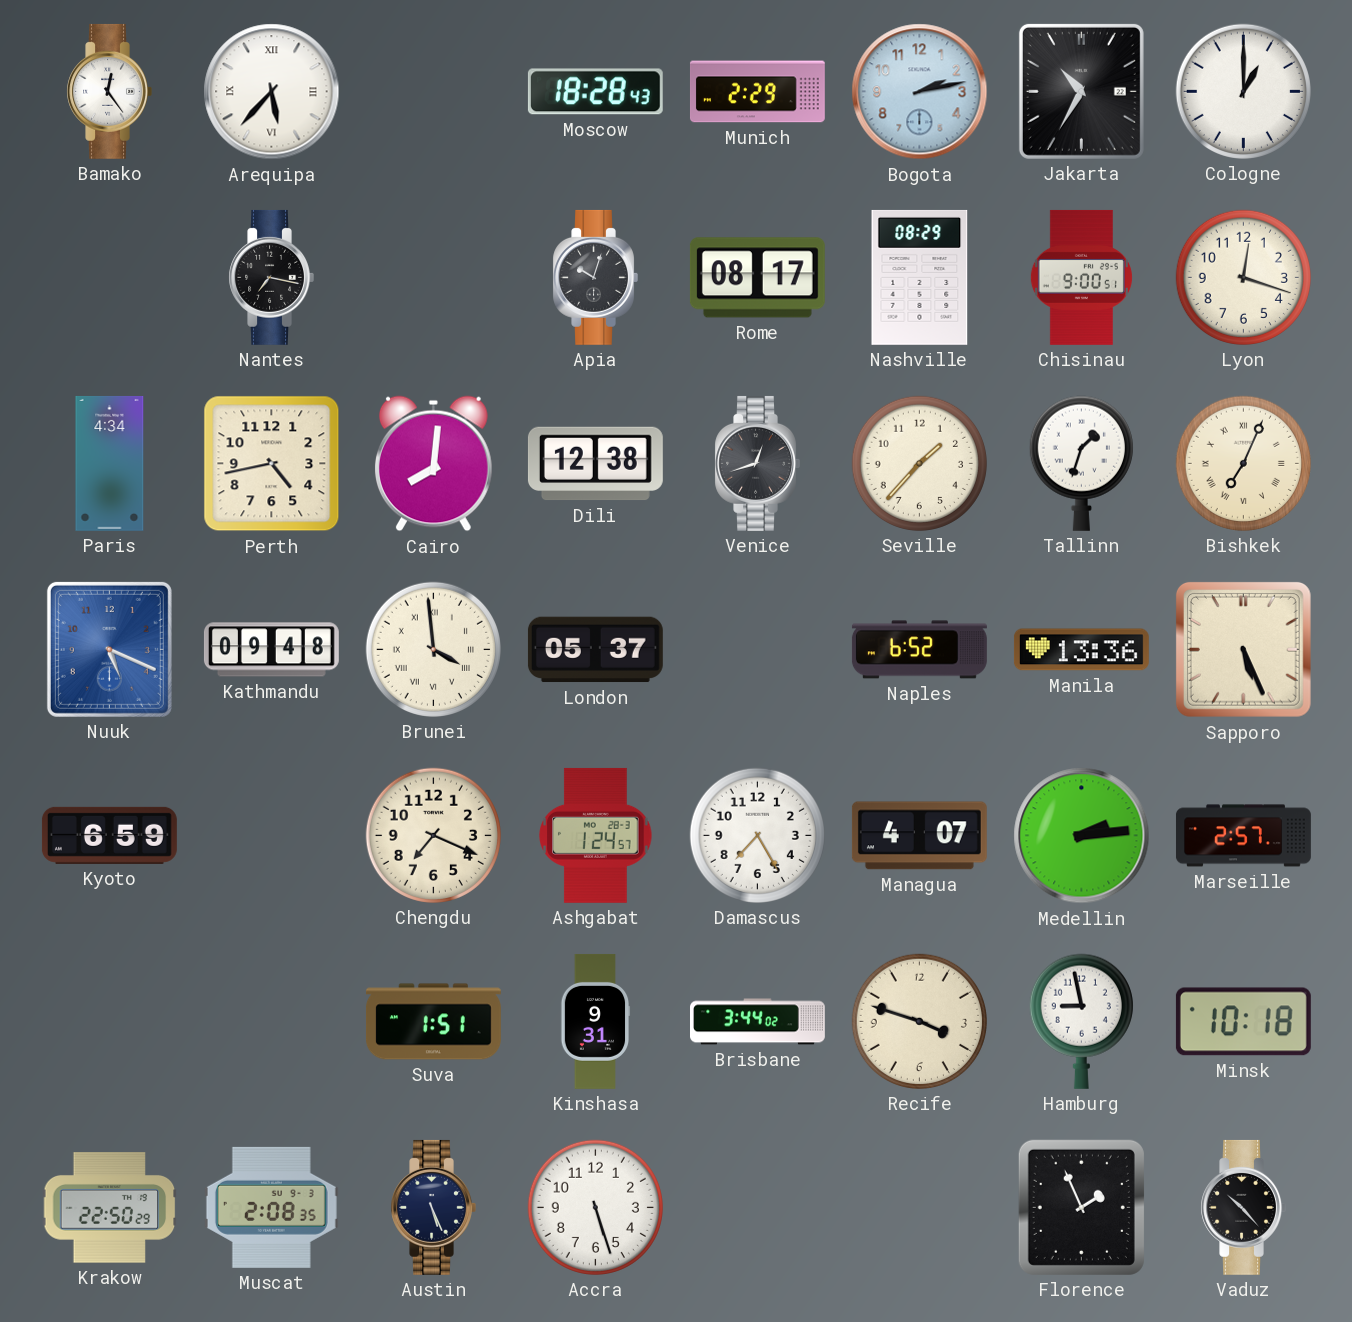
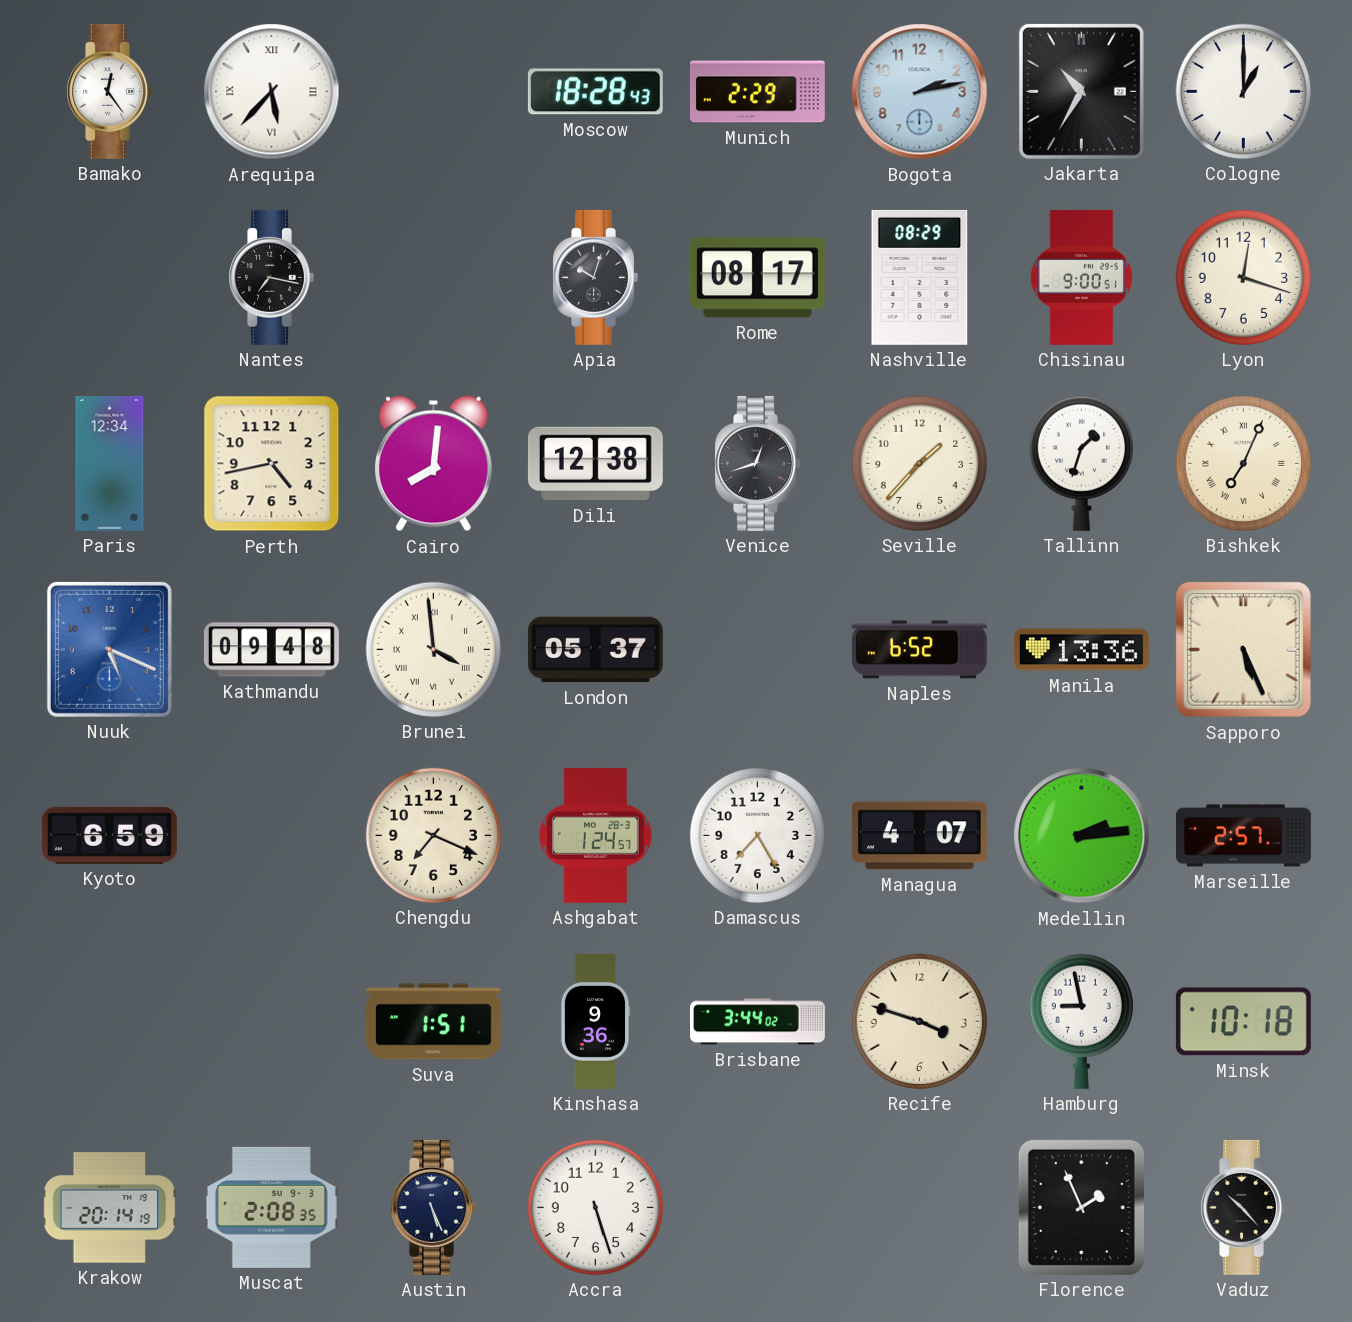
Paris: 4:34 -> 12:34 (110, 463)
Kinshasa: 9:31 -> 9:36 (595, 1021)
Krakow: 22:50 -> 20:14 (110, 1208)
